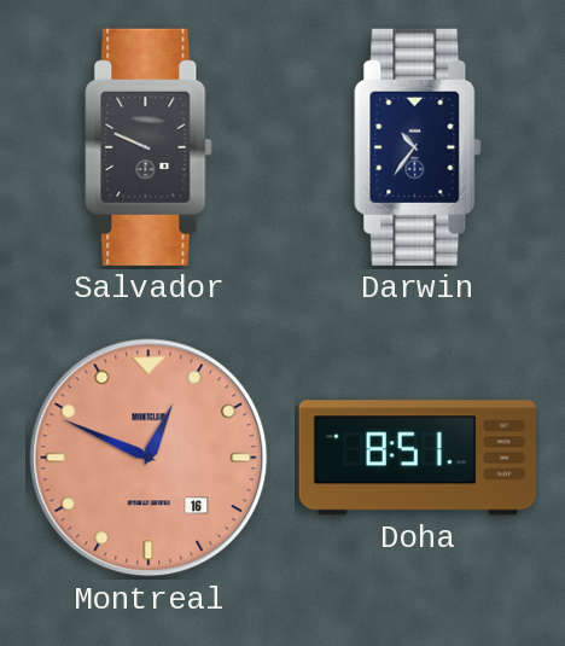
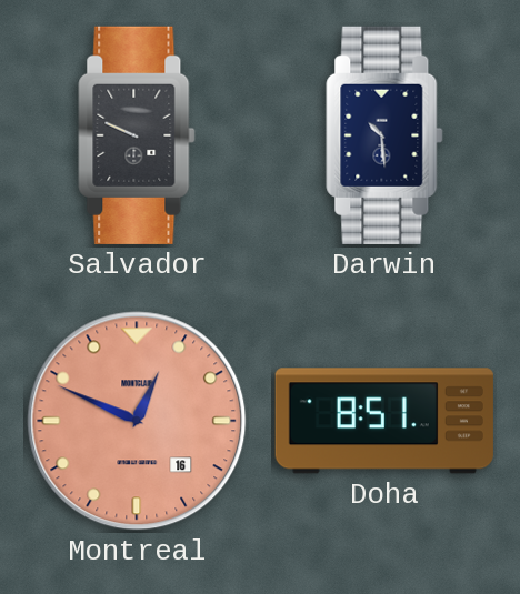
Darwin: 10:36 -> 10:29 (384, 135)
